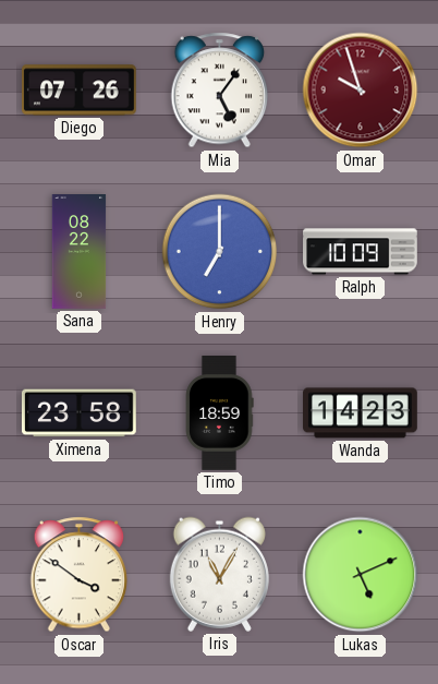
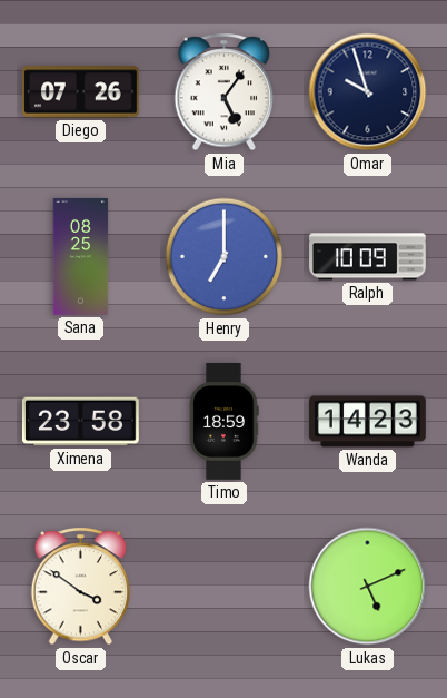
Omar dial: burgundy -> navy (368, 92)
Sana: 08:22 -> 08:25 (81, 257)
Iris: 11:05 -> none (219, 574)
